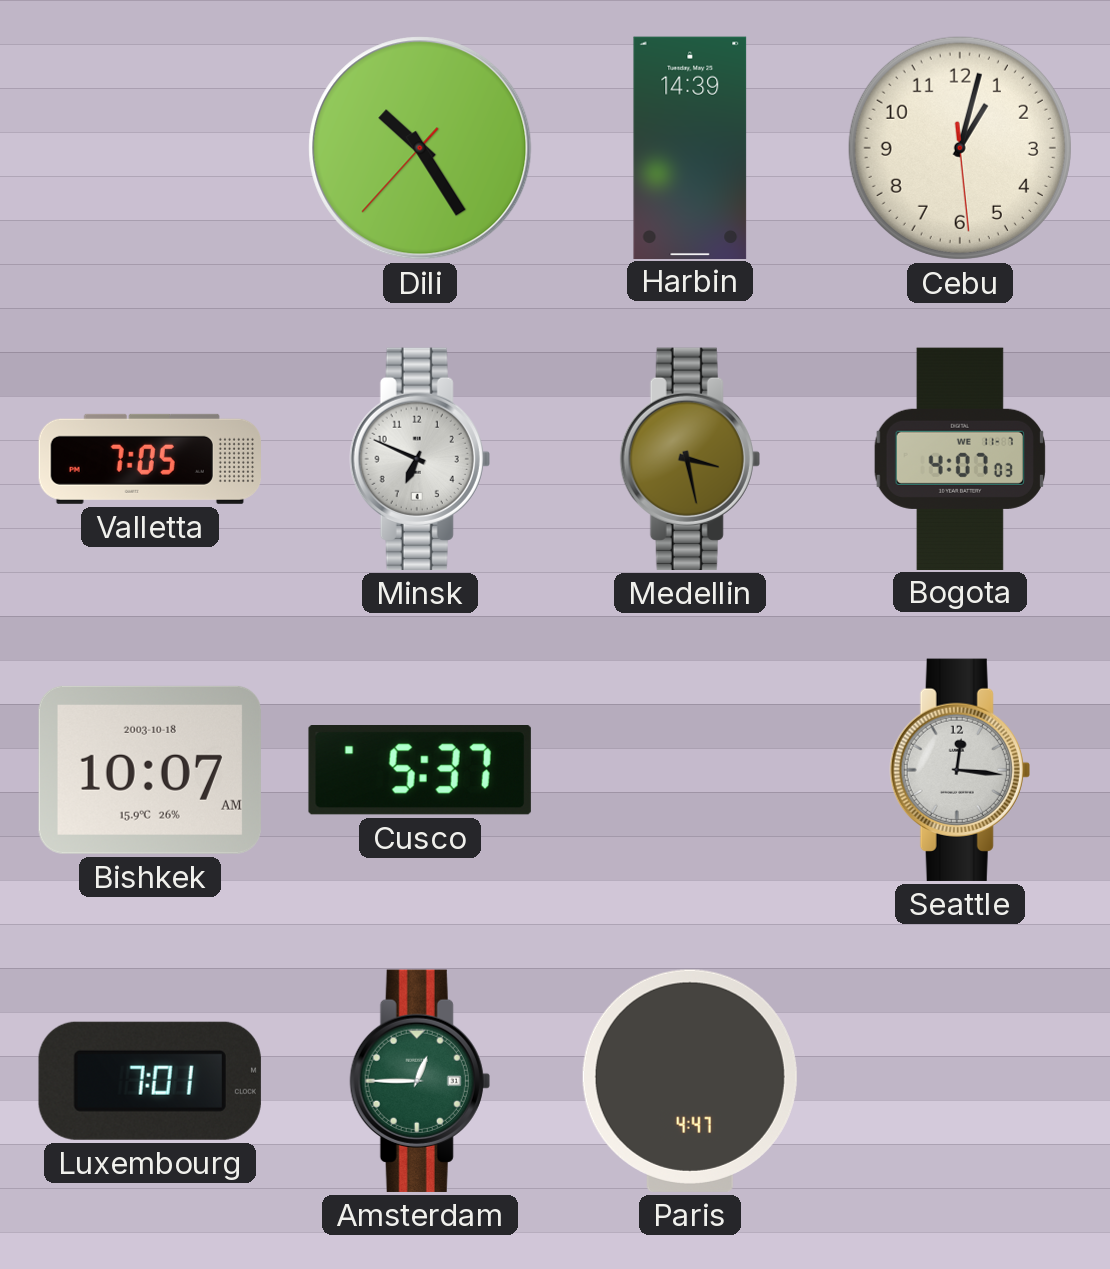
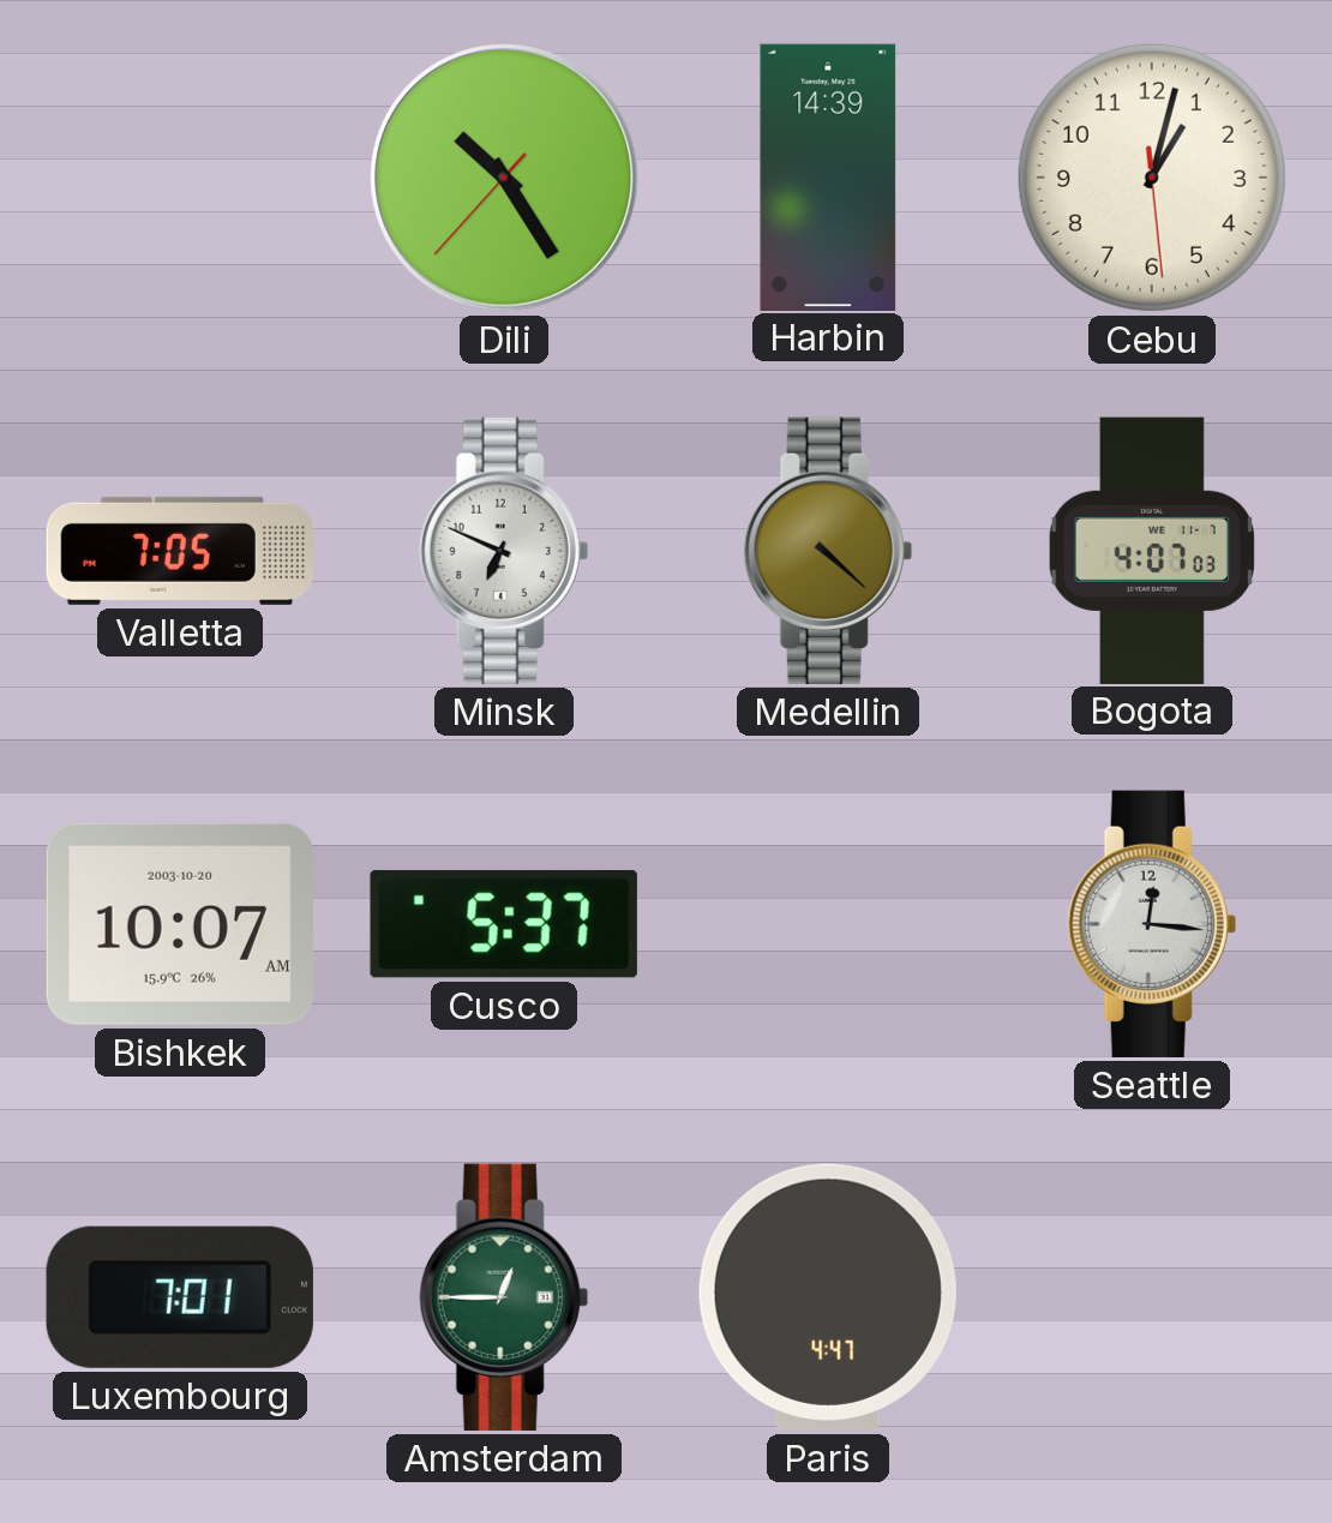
Medellin: 3:28 -> 4:22 (828, 551)
Bishkek date: 2003-10-18 -> 2003-10-20 (180, 924)
